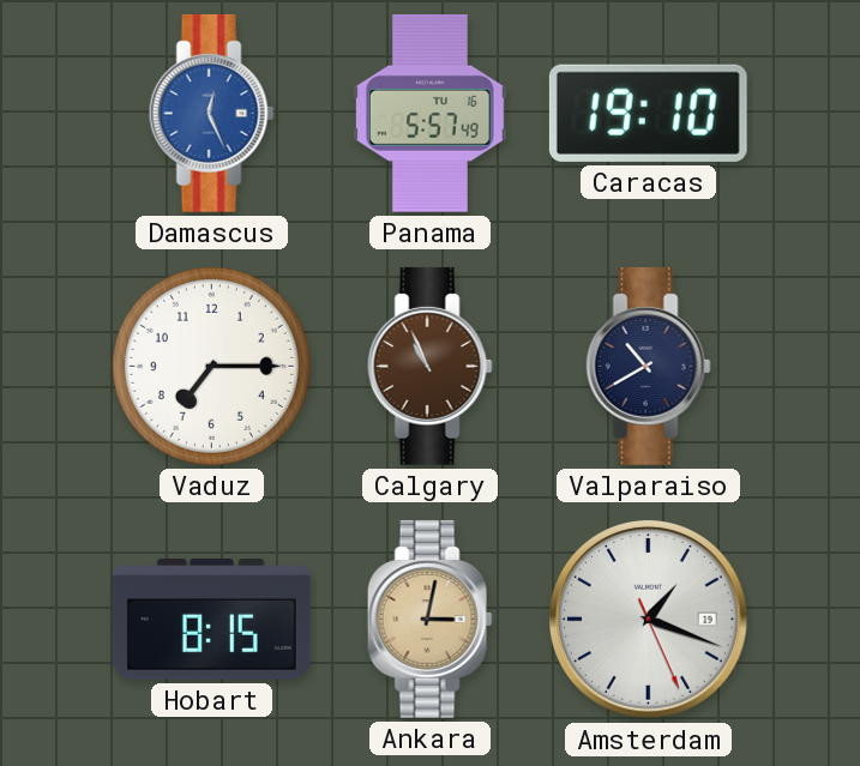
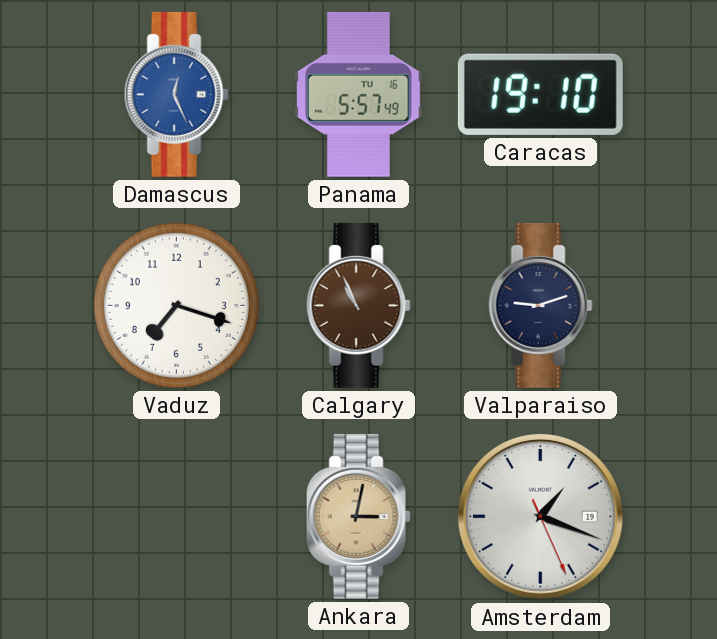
Vaduz: 7:15 -> 7:18 (176, 305)
Valparaiso: 10:40 -> 9:12 (540, 305)
Hobart: 8:15 -> none (211, 620)
